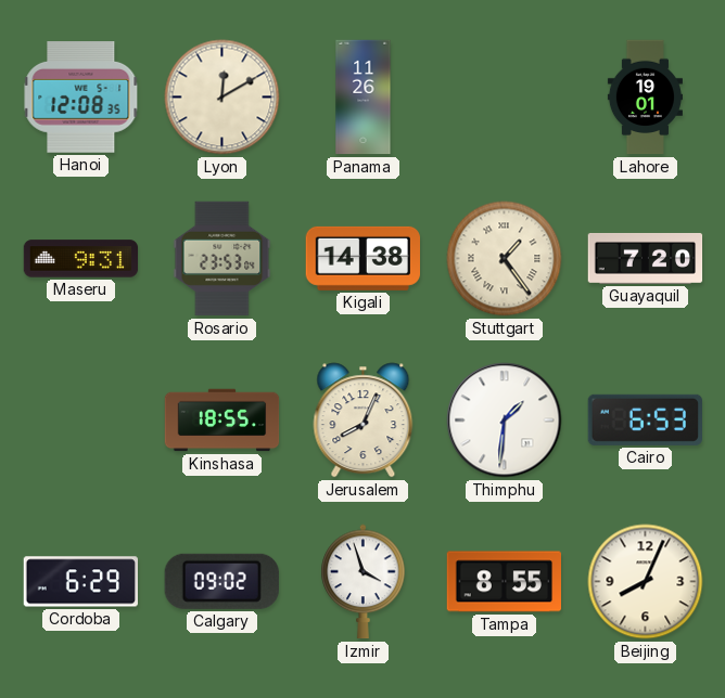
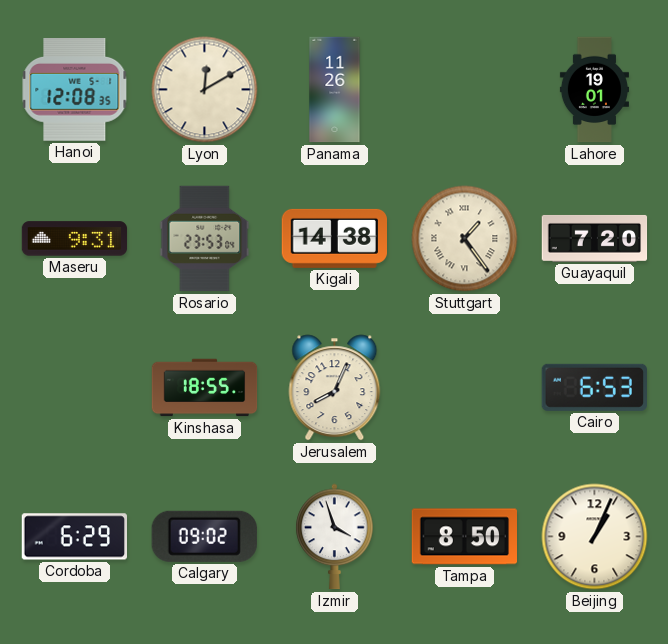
Thimphu: 1:31 -> none (505, 421)
Tampa: 8:55 -> 8:50 (464, 537)
Beijing: 8:04 -> 1:04 (595, 537)
